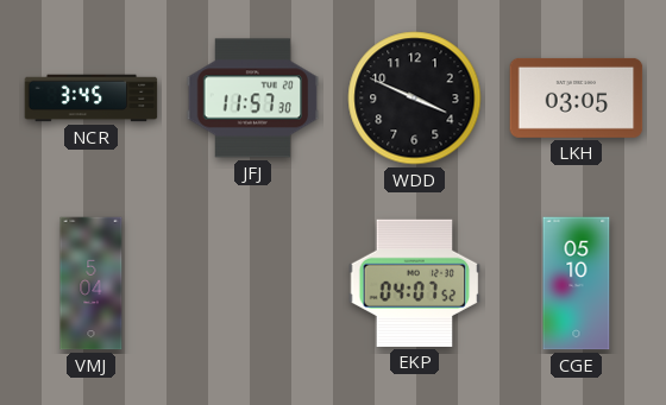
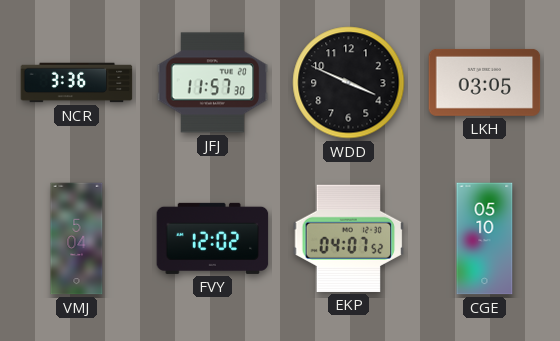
NCR: 3:45 -> 3:36 (77, 83)
FVY: none -> 12:02 (213, 238)
